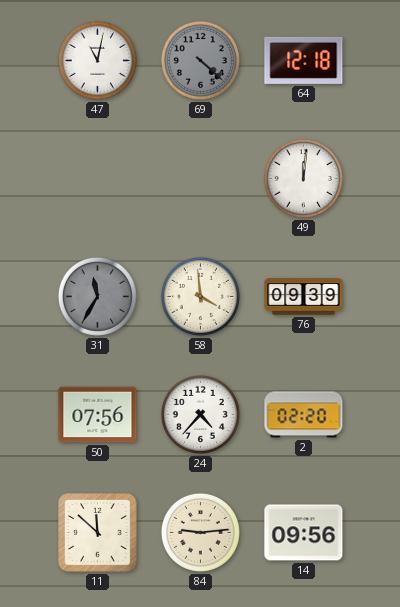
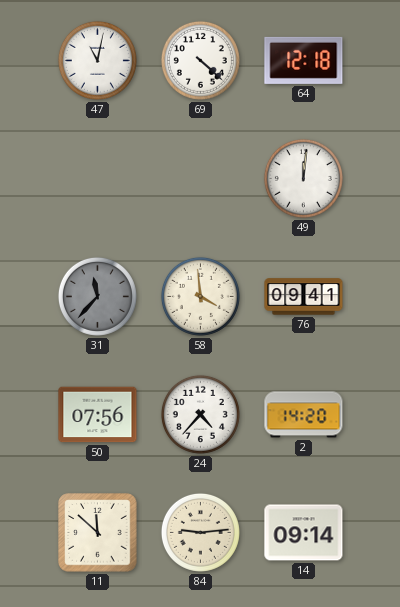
69 dial: grey -> white (200, 60)
31: 11:35 -> 11:37 (97, 296)
76: 09:39 -> 09:41 (304, 297)
2: 02:20 -> 14:20 (304, 415)
14: 09:56 -> 09:14 (304, 533)
